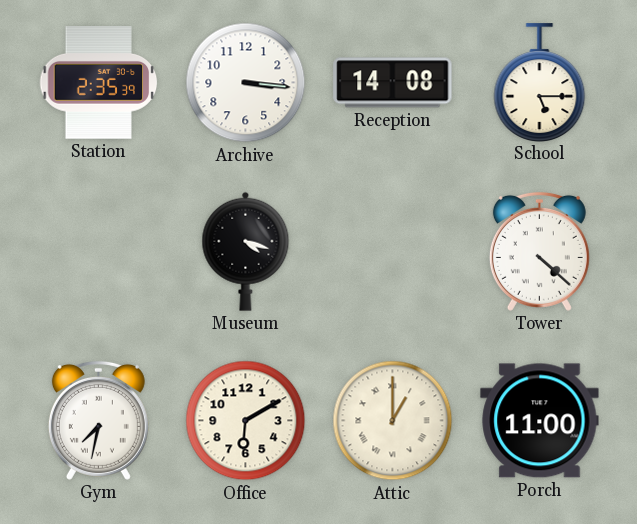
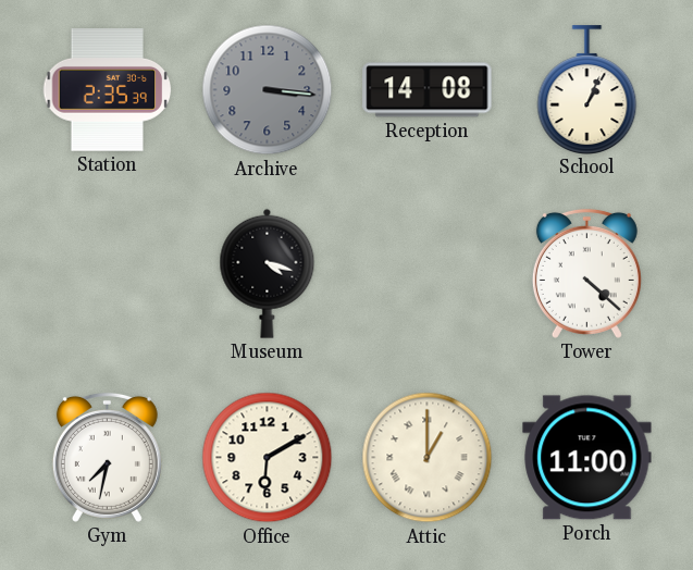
Archive dial: white -> grey (268, 90)
School: 5:15 -> 1:04 (587, 89)
